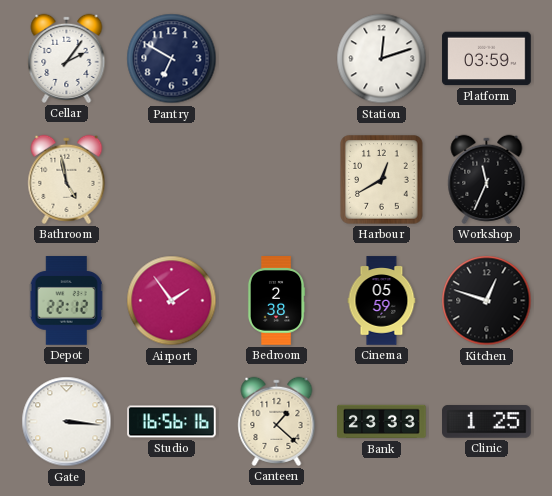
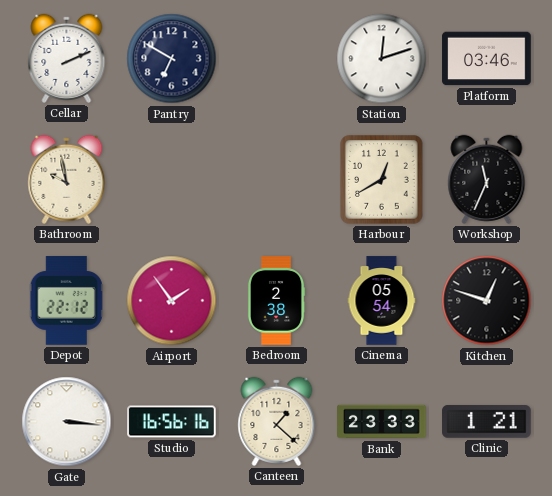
Cellar: 2:06 -> 2:11 (67, 58)
Platform: 03:59 -> 03:46 (487, 59)
Bathroom: 4:58 -> 9:58 (67, 179)
Cinema: 05:59 -> 05:54 (382, 301)
Clinic: 1:25 -> 1:21 (487, 422)
